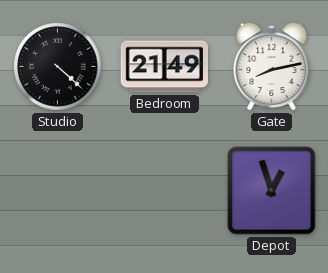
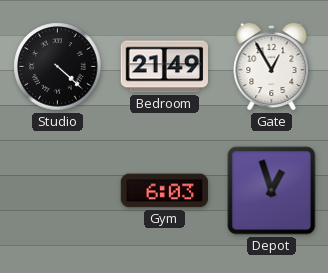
Gate: 8:13 -> 12:55 (272, 66)
Gym: none -> 6:03 (165, 191)
